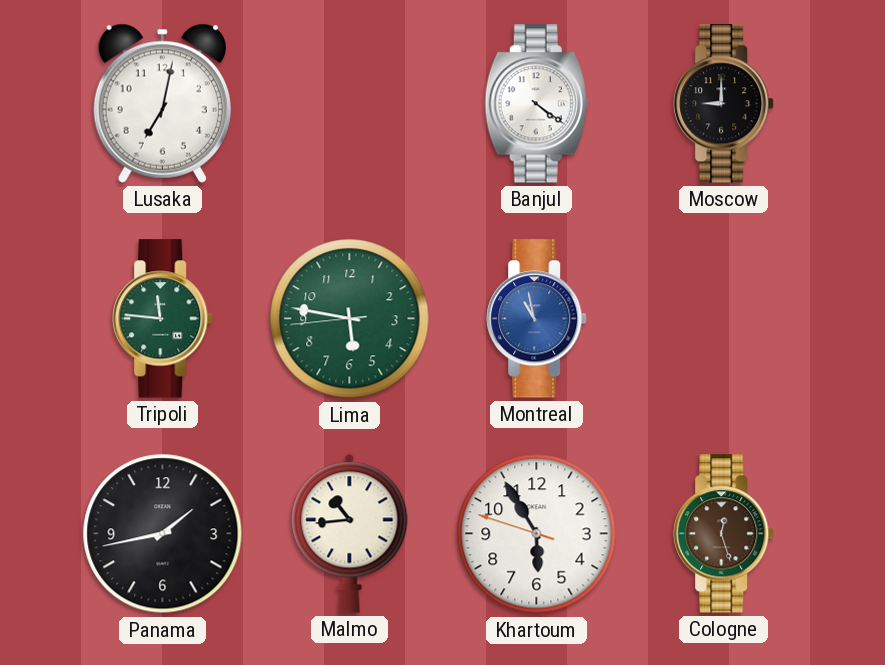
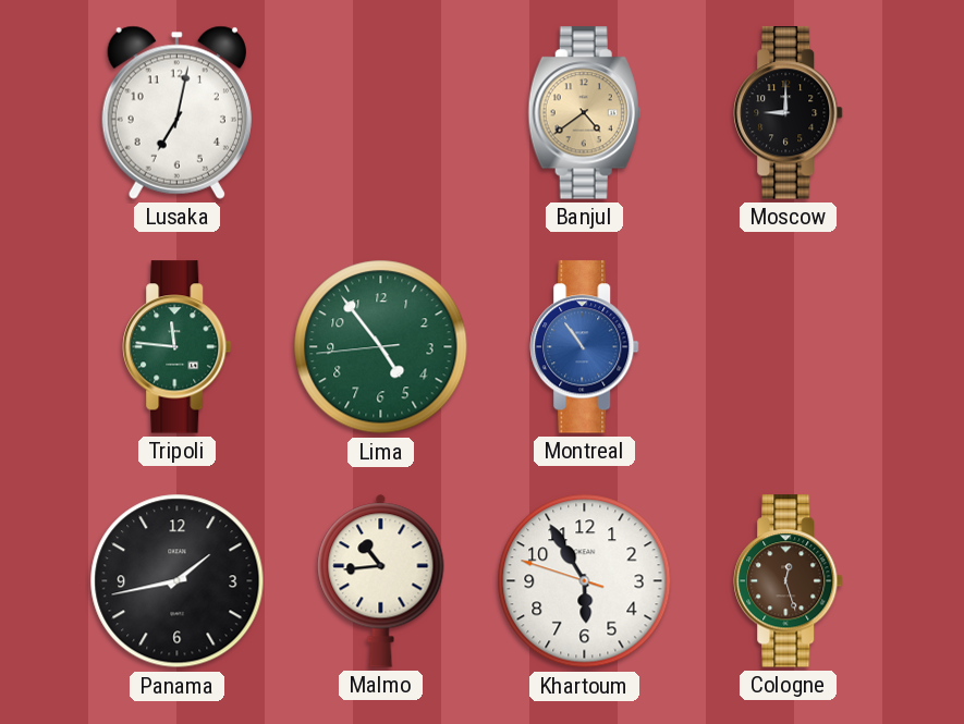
Banjul: 4:21 -> 4:39 (584, 113)
Banjul dial: white -> champagne (584, 113)
Lima: 5:46 -> 4:53 (381, 347)
Montreal: 10:58 -> 10:54 (585, 347)
